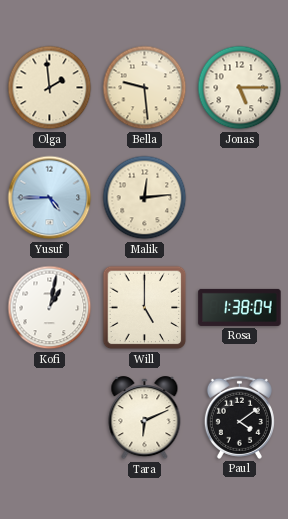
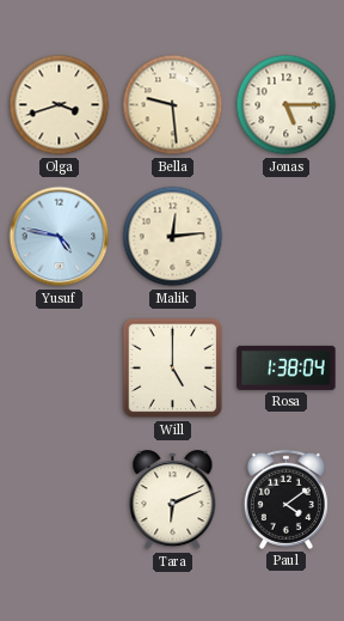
Olga: 1:59 -> 3:42 (60, 105)
Yusuf: 4:45 -> 4:47 (60, 237)
Kofi: 1:02 -> none (50, 308)
